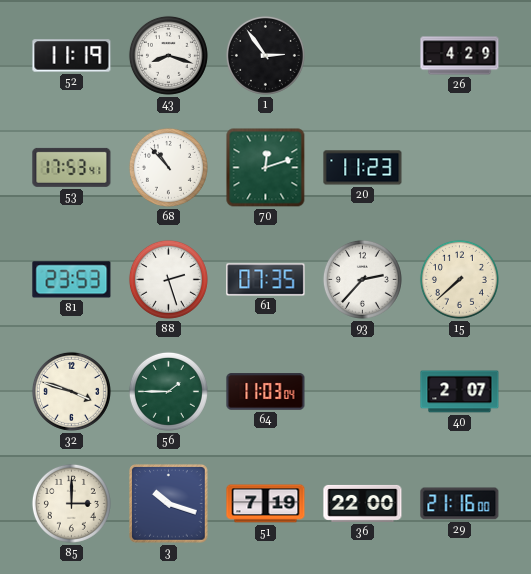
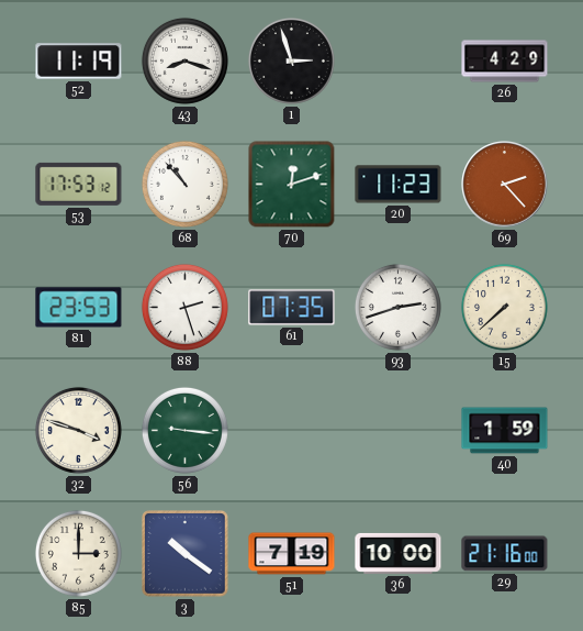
1: 2:54 -> 2:57 (291, 60)
53: 17:53:41 -> 17:53:12 (79, 184)
69: none -> 2:23 (505, 185)
93: 2:37 -> 2:42 (397, 307)
56: 1:45 -> 9:16 (184, 430)
64: 11:03 -> none (266, 392)
40: 2:07 -> 1:59 (505, 431)
3: 10:18 -> 10:21 (186, 554)
36: 22:00 -> 10:00 (399, 553)
